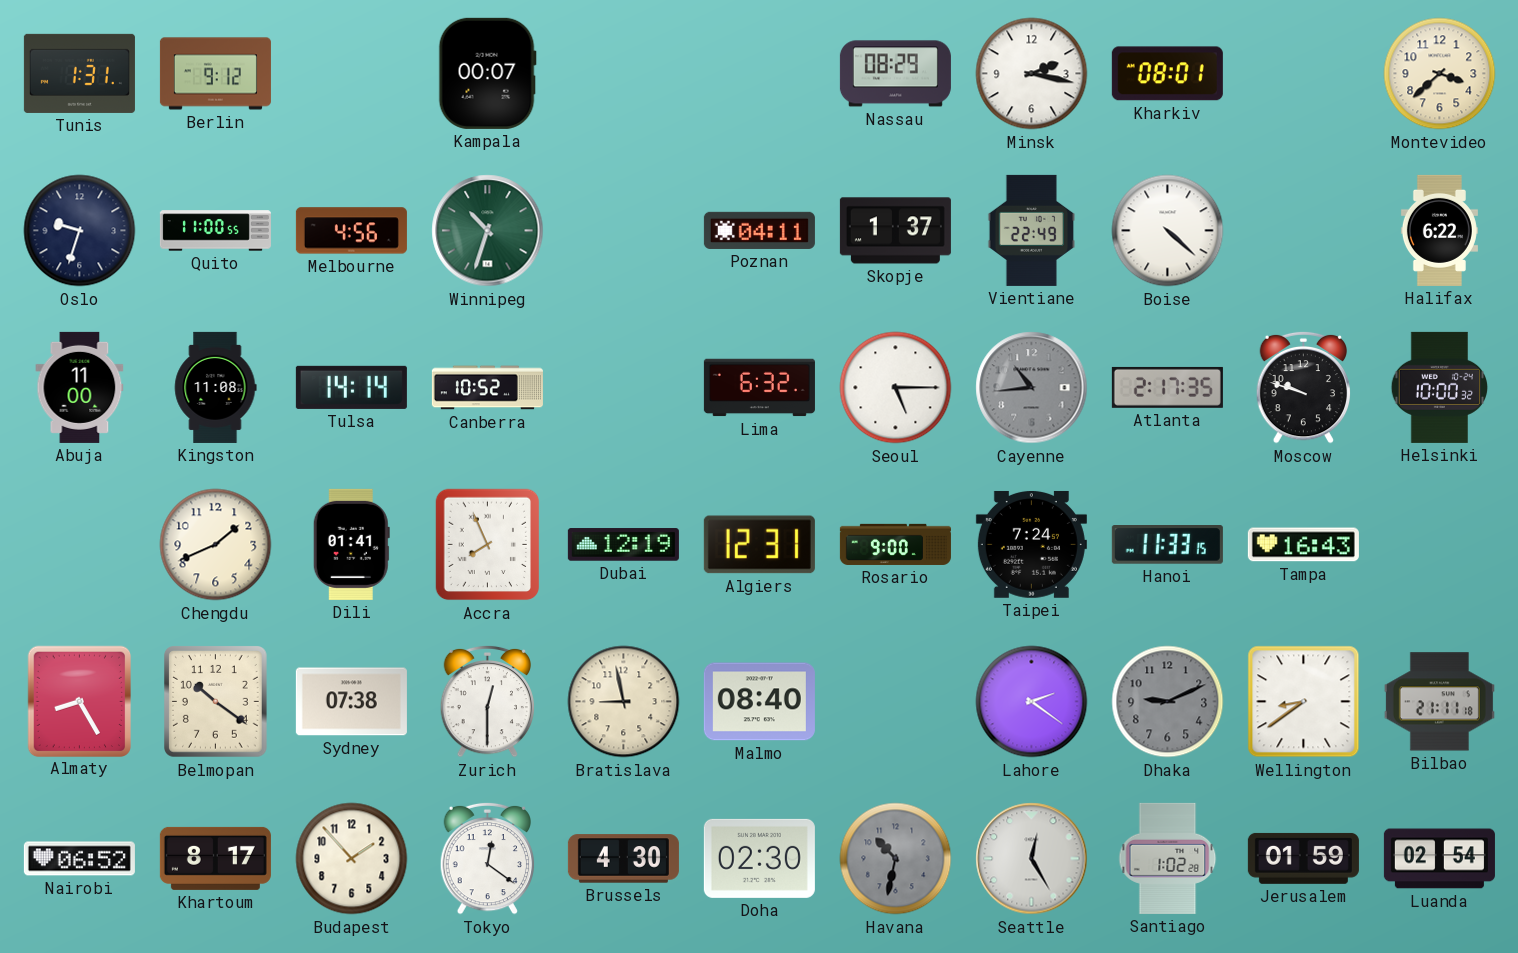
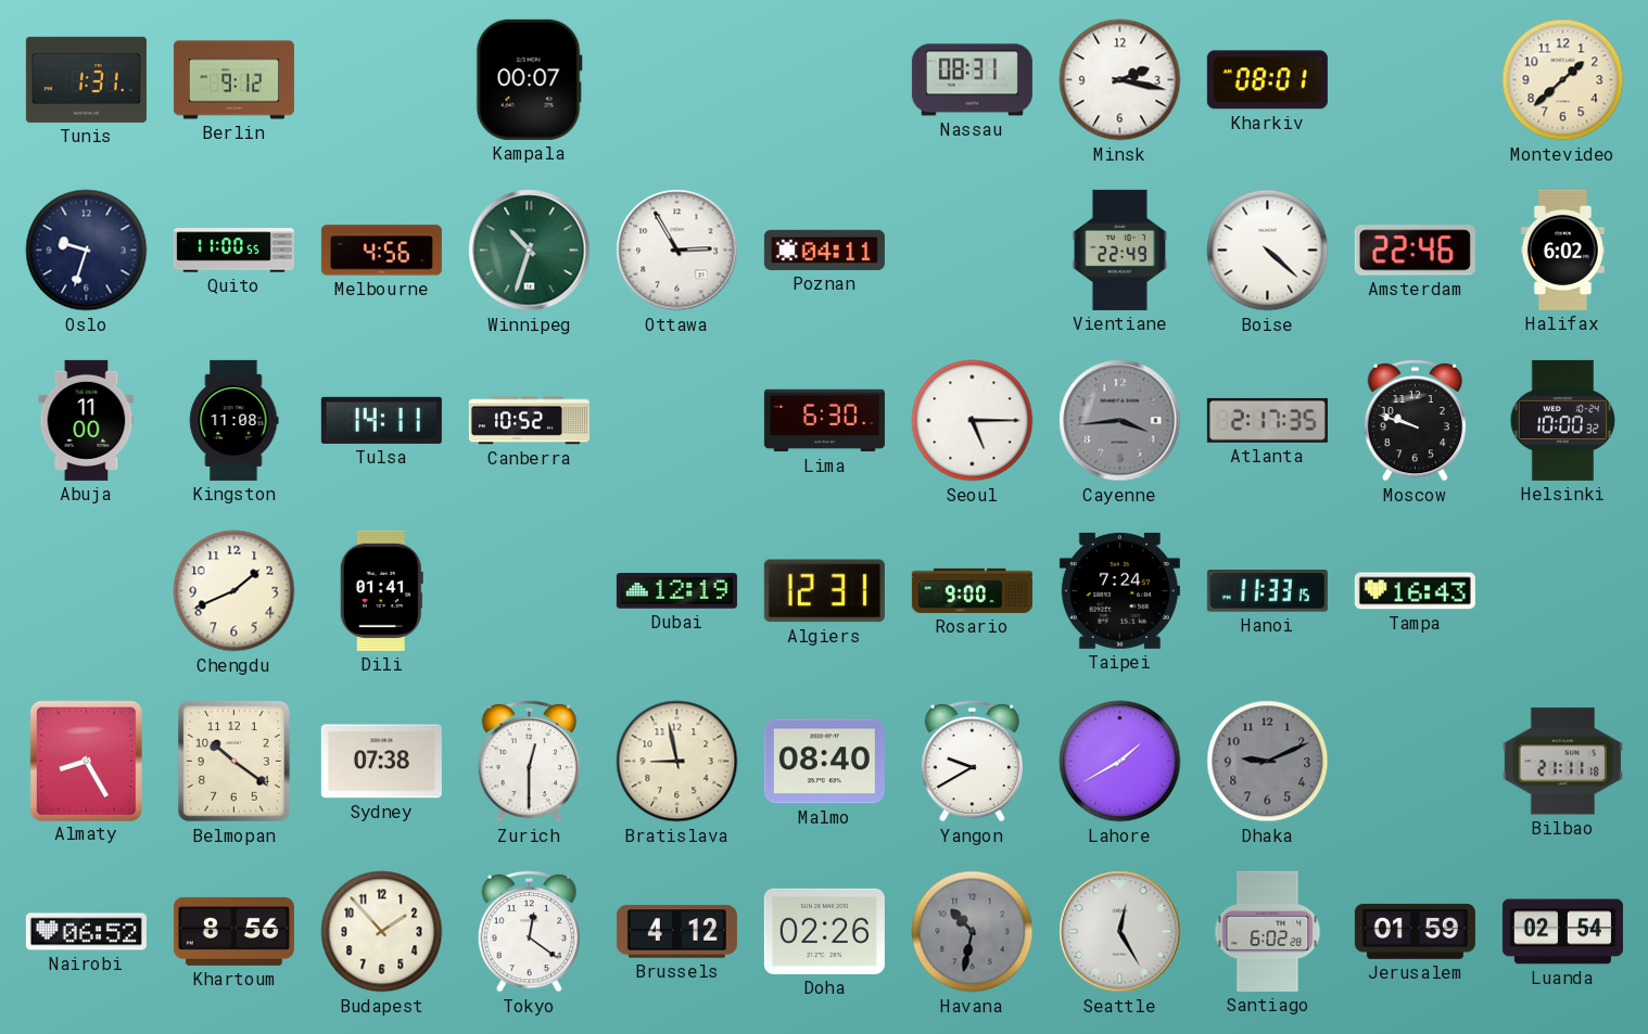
Nassau: 08:29 -> 08:31 (972, 80)
Montevideo: 3:38 -> 1:38 (1563, 80)
Ottawa: none -> 2:55 (677, 251)
Skopje: 1:37 -> none (895, 231)
Amsterdam: none -> 22:46 (1415, 251)
Halifax: 6:22 -> 6:02 (1562, 250)
Tulsa: 14:14 -> 14:11 (381, 420)
Lima: 6:32 -> 6:30 (824, 421)
Cayenne: 10:44 -> 3:44 (1120, 421)
Accra: 7:56 -> none (488, 545)
Yangon: none -> 9:40 (972, 761)
Lahore: 2:21 -> 1:40 (1120, 762)
Wellington: 8:39 -> none (1304, 702)
Khartoum: 8:17 -> 8:56 (233, 931)
Brussels: 4:30 -> 4:12 (676, 932)
Doha: 02:30 -> 02:26 (824, 931)
Santiago: 1:02 -> 6:02 (1268, 931)
